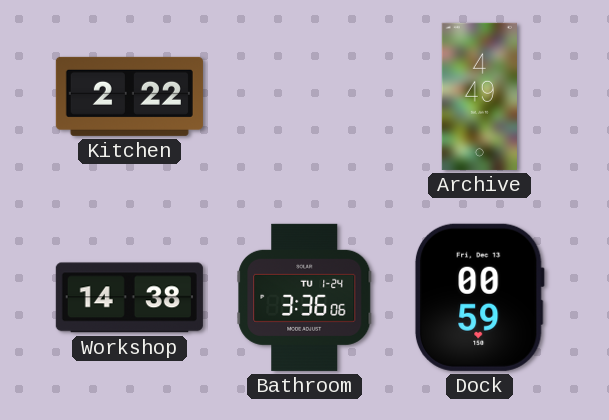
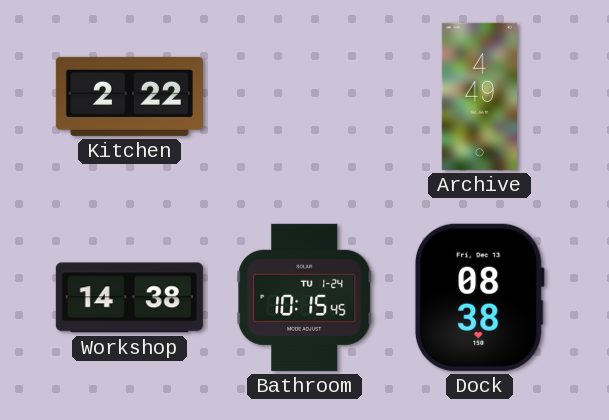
Bathroom: 3:36 -> 10:15 (305, 297)
Dock: 00:59 -> 08:38 (479, 297)
